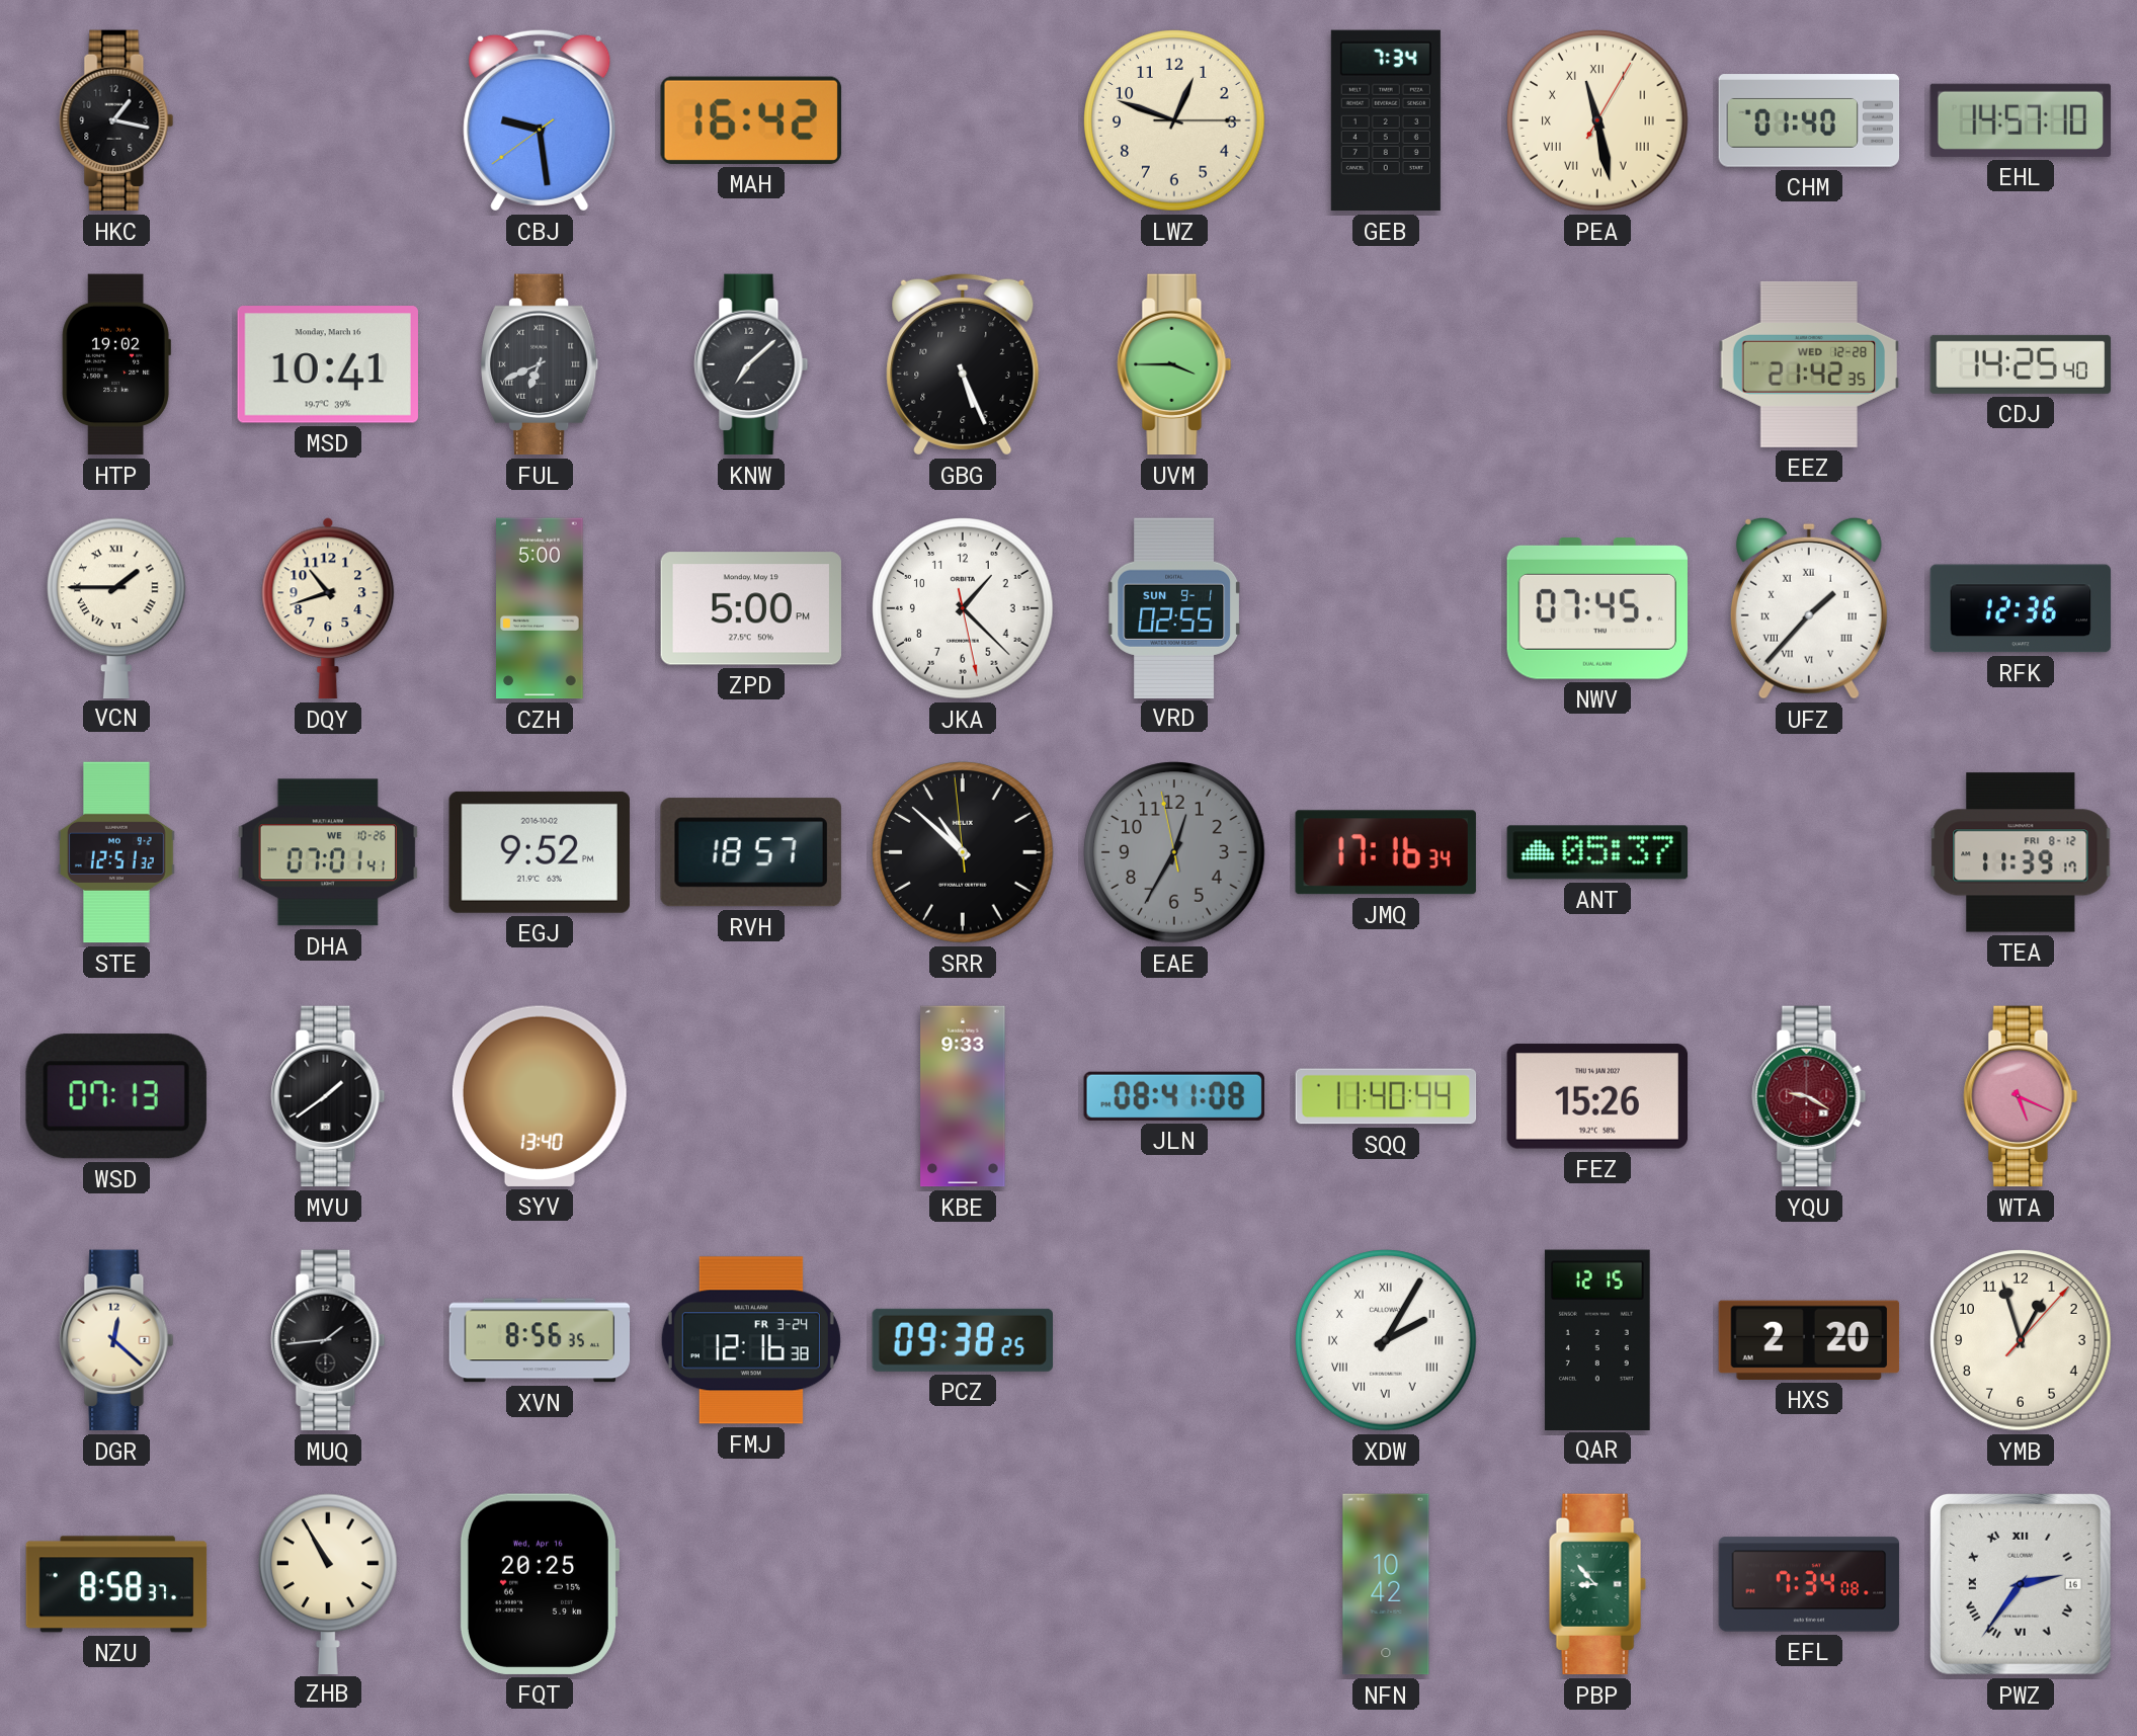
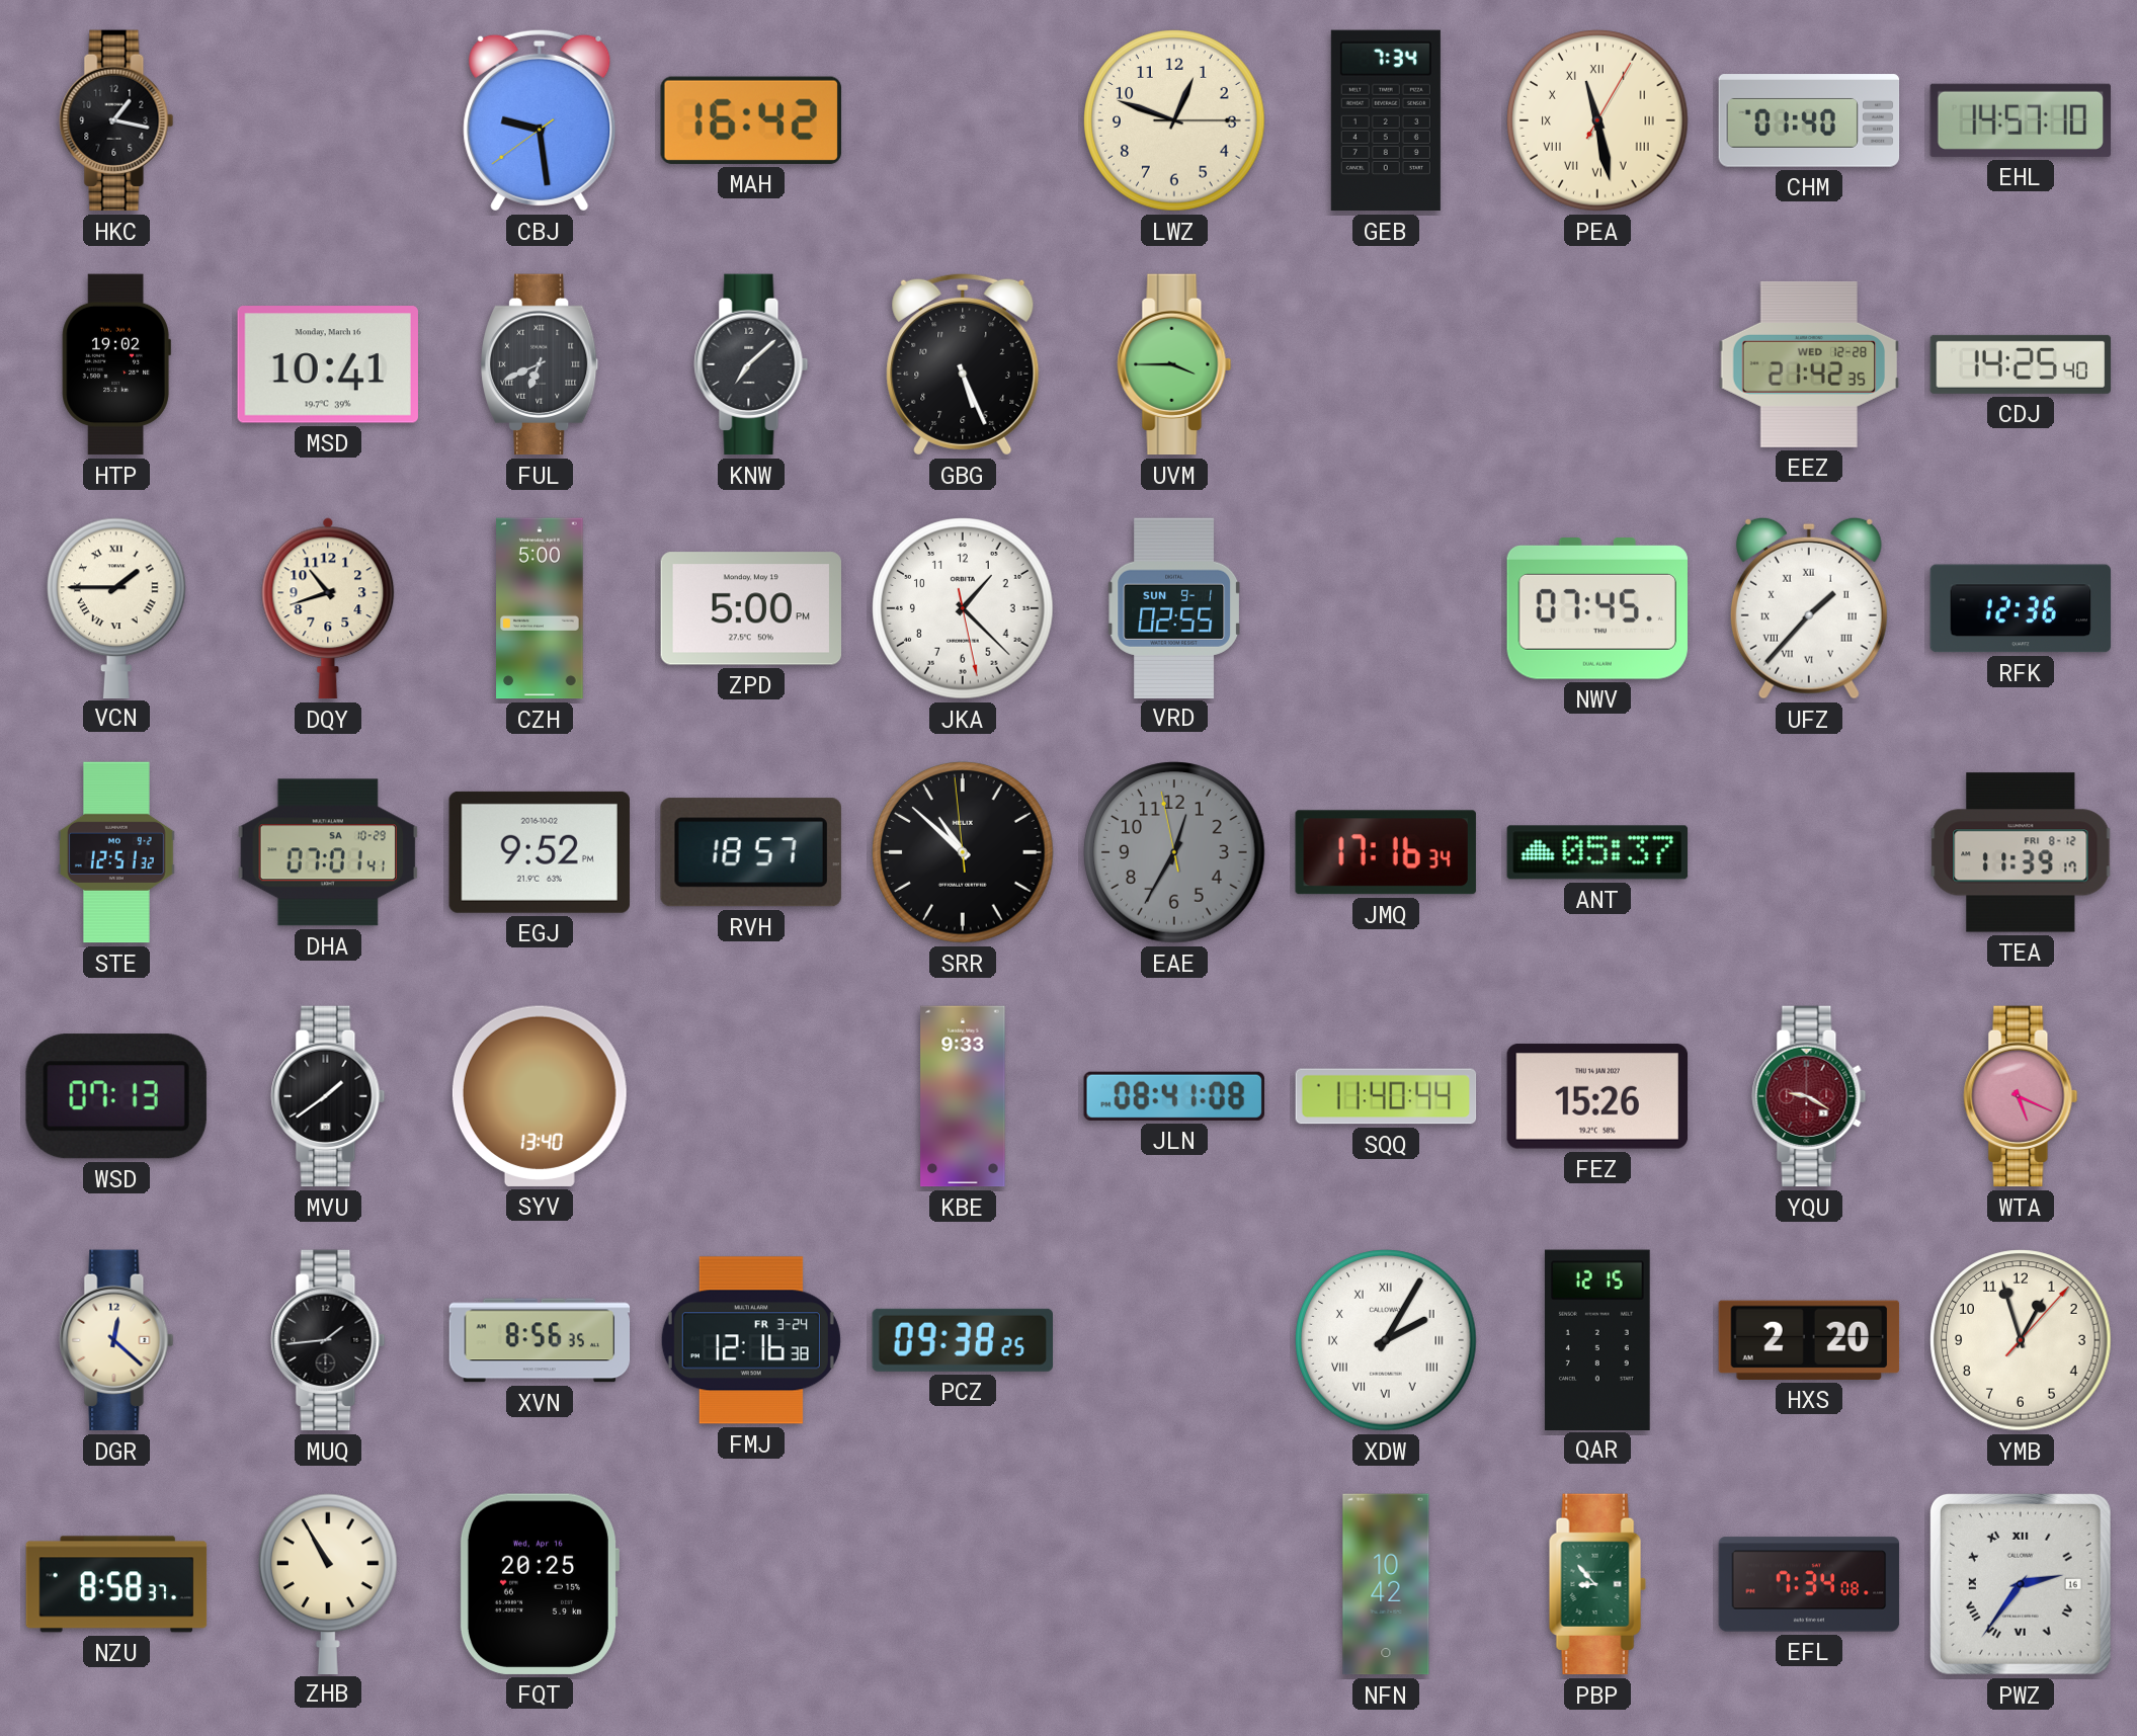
DHA date: WE 10-26 -> SA 10-29 (327, 852)
